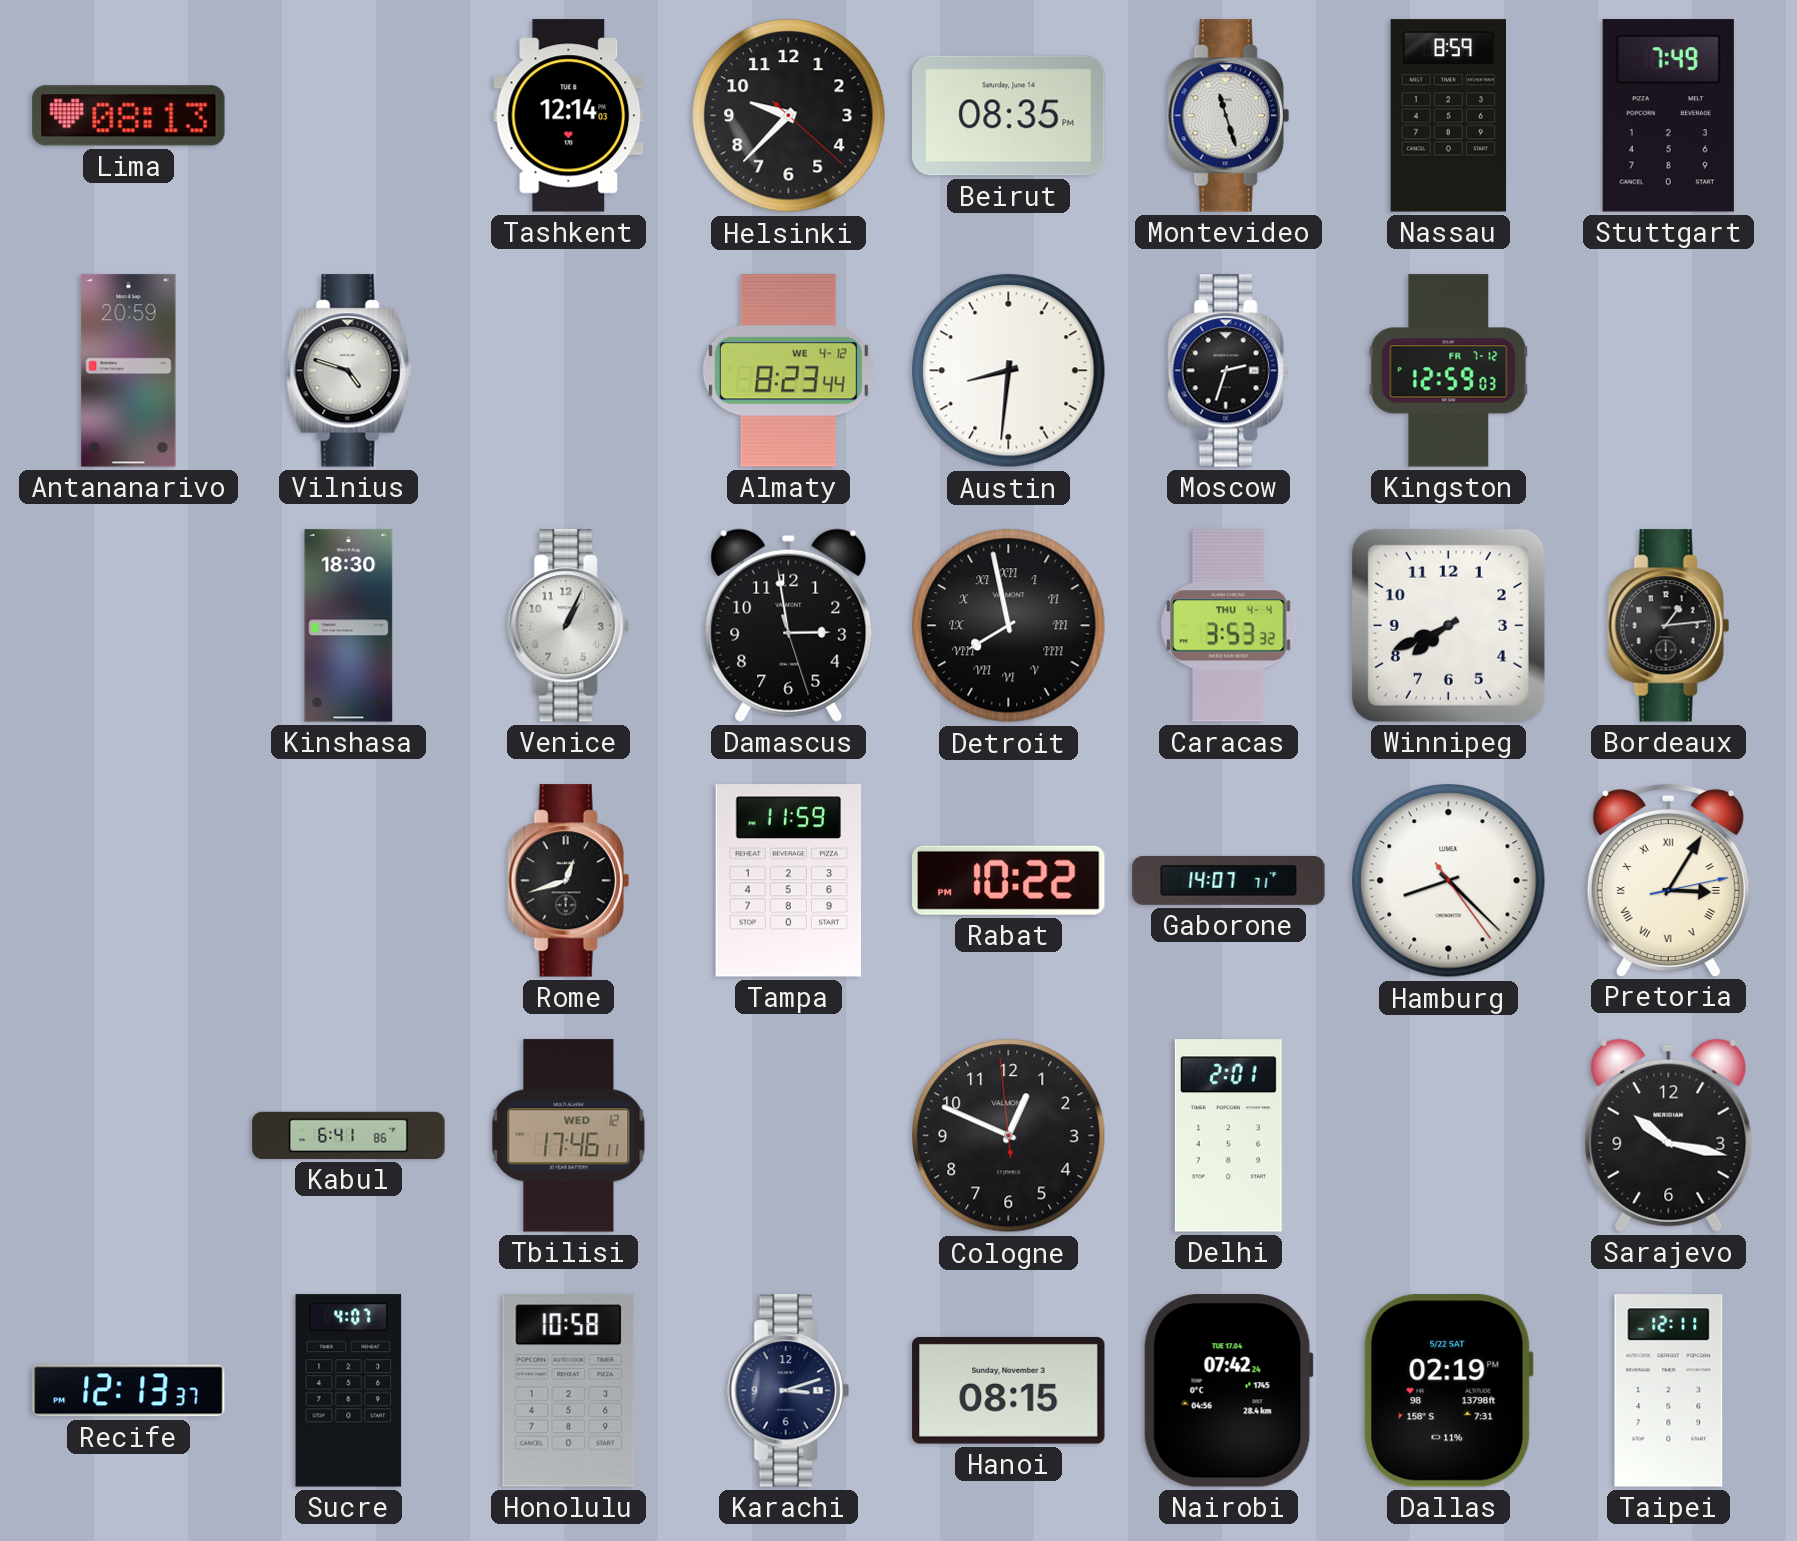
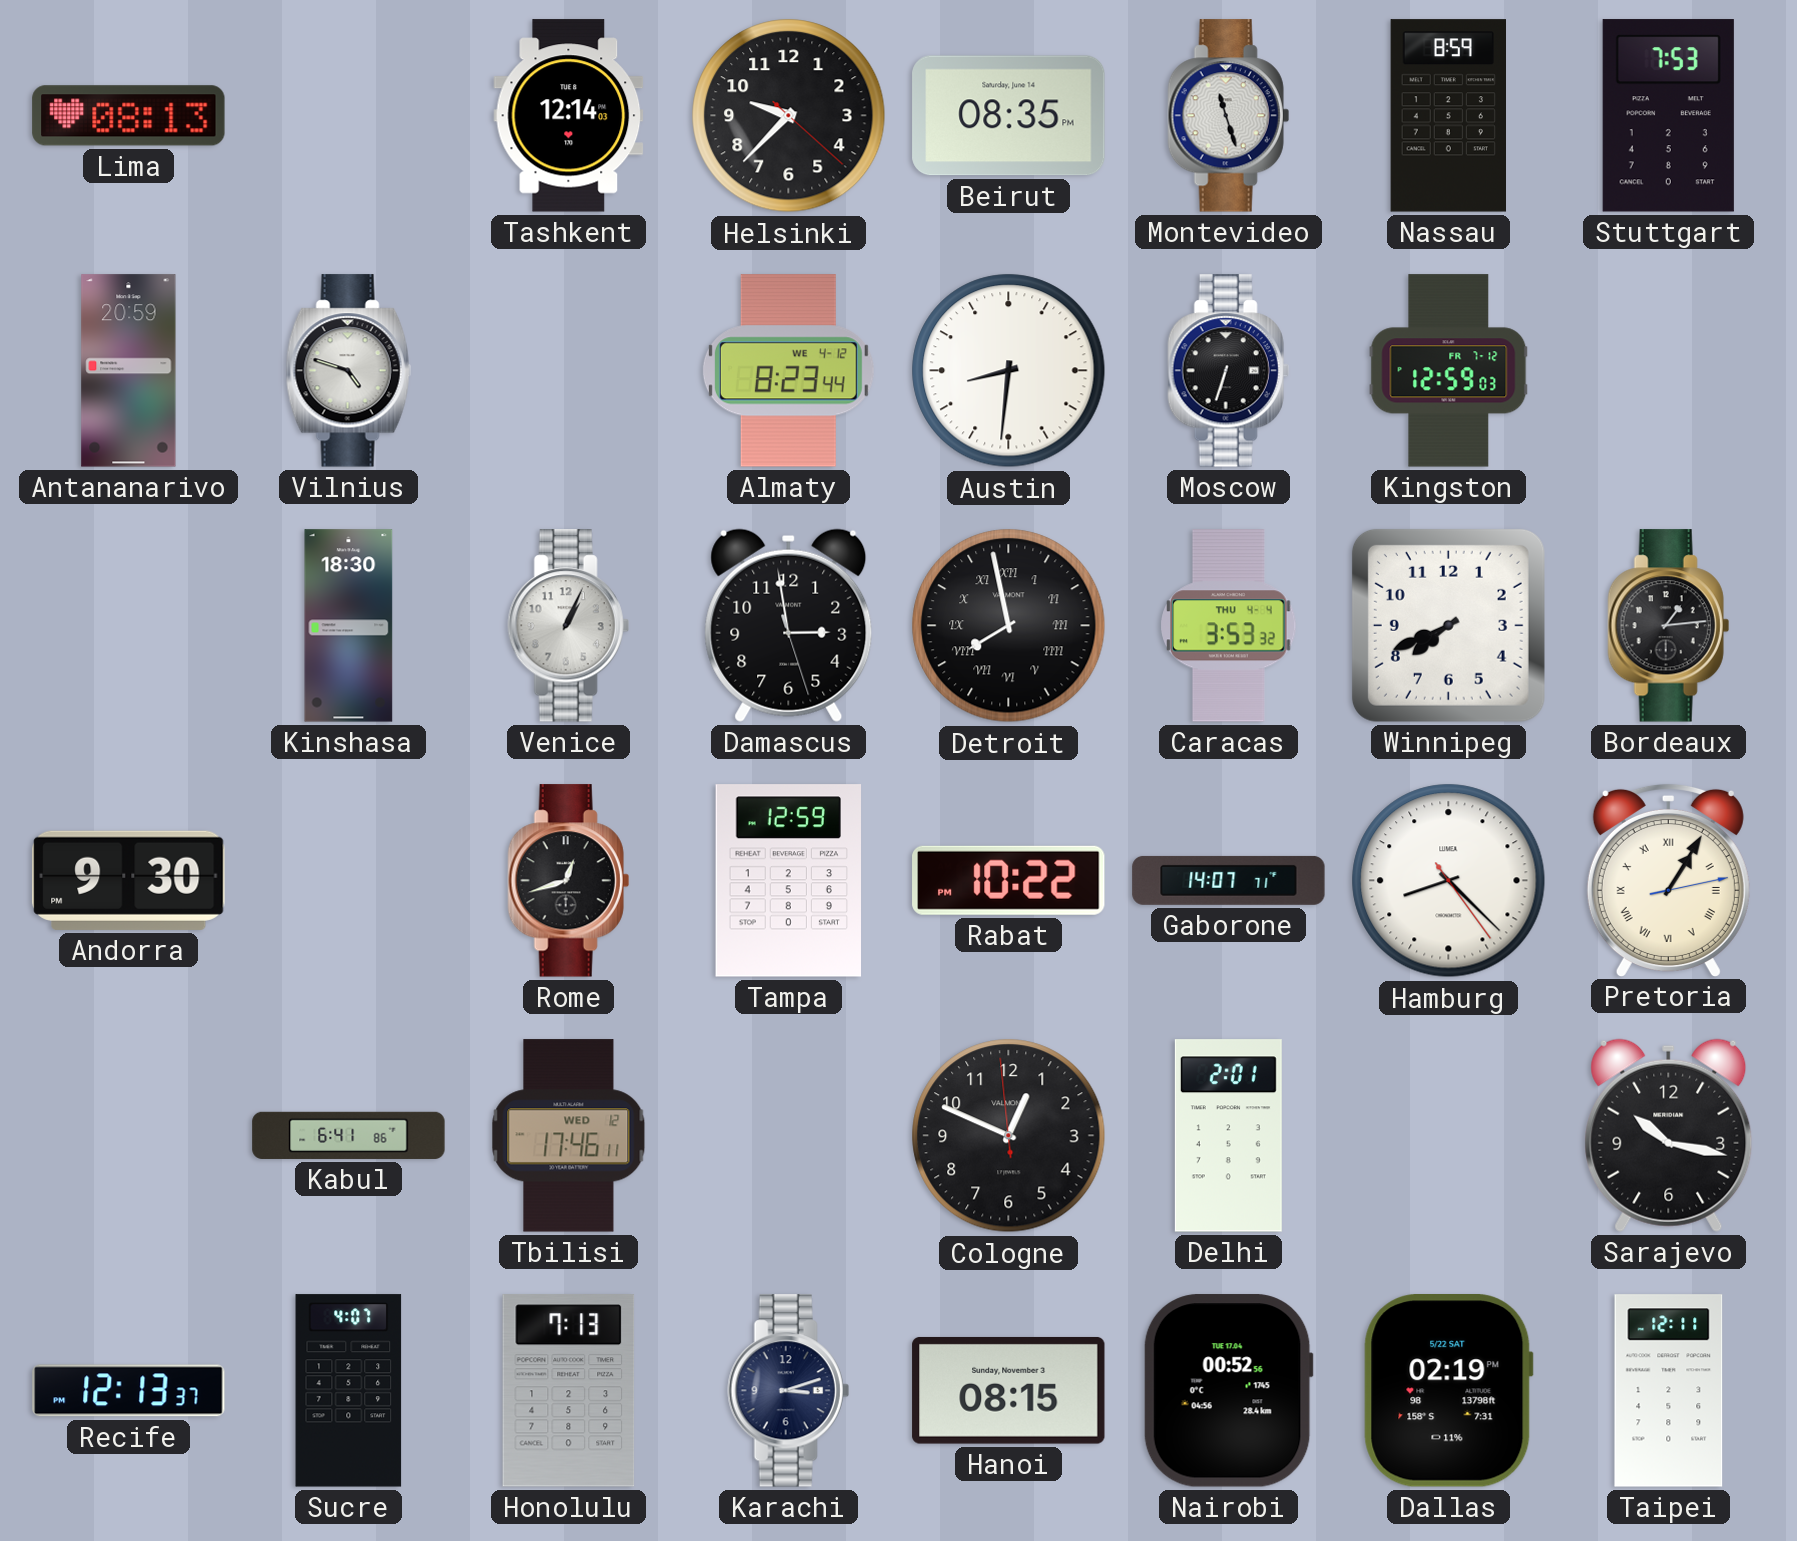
Stuttgart: 7:49 -> 7:53 (1668, 116)
Moscow: 2:33 -> 6:33 (1228, 371)
Andorra: none -> 9:30 (129, 880)
Tampa: 11:59 -> 12:59 (789, 881)
Pretoria: 3:05 -> 1:05 (1668, 880)
Honolulu: 10:58 -> 7:13 (569, 1391)
Nairobi: 07:42 -> 00:52 (1228, 1391)
